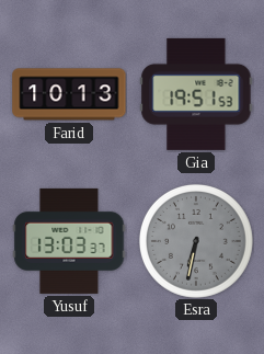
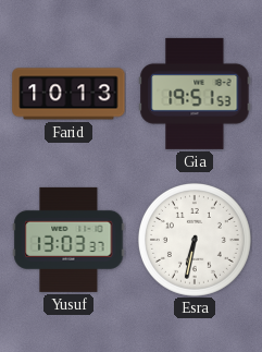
Esra dial: grey -> white (195, 240)
